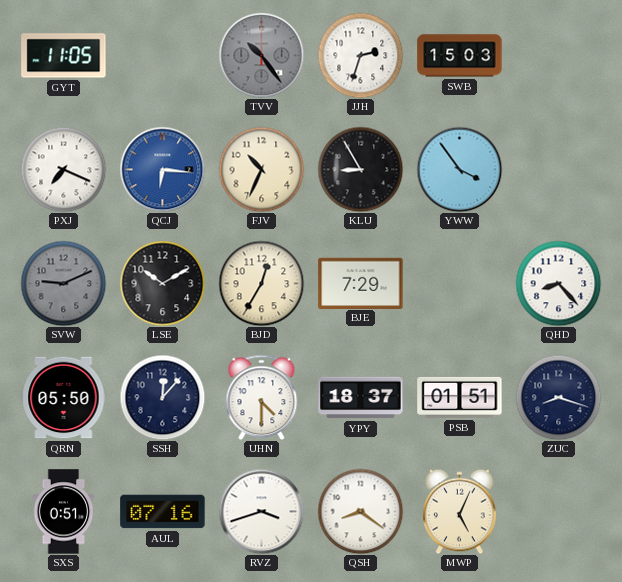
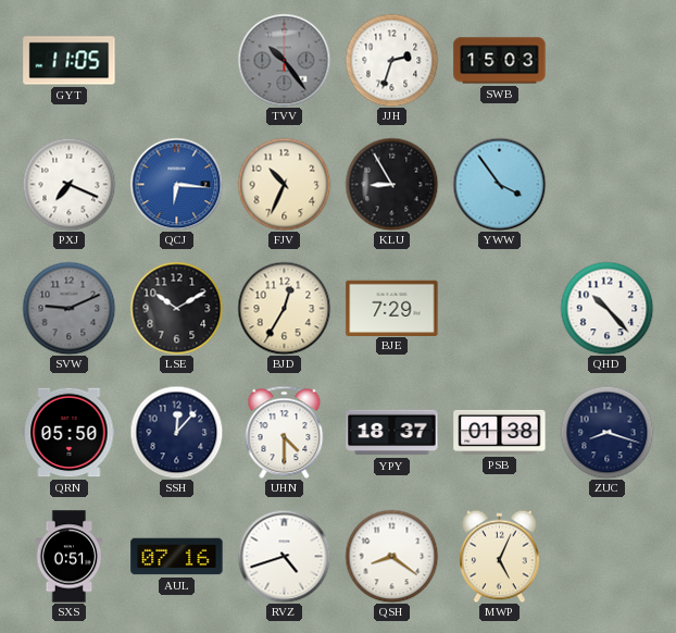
QHD: 8:23 -> 10:23 (606, 308)
PSB: 01:51 -> 01:38 (500, 432)
RVZ: 3:42 -> 4:42 (284, 556)
